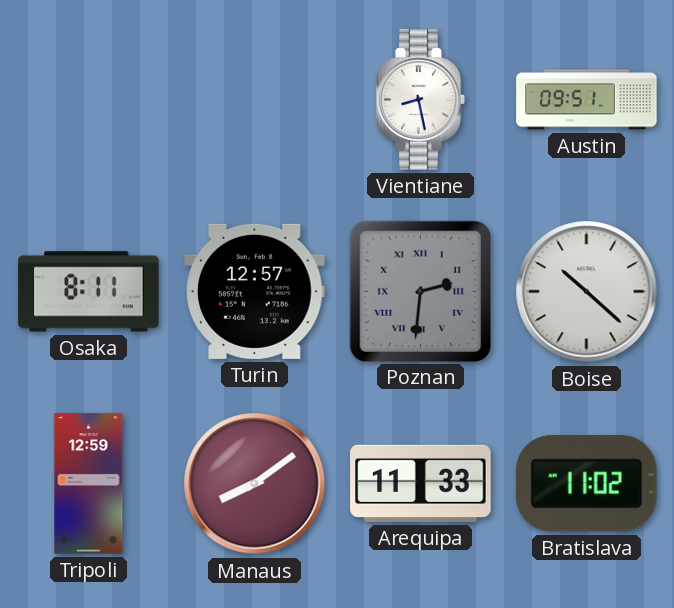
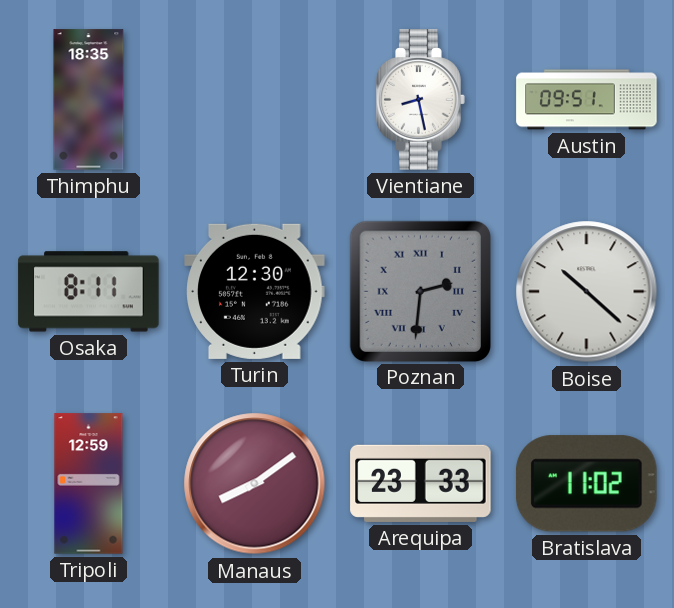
Thimphu: none -> 18:35 (89, 100)
Turin: 12:57 -> 12:30 (255, 291)
Arequipa: 11:33 -> 23:33 (421, 483)
